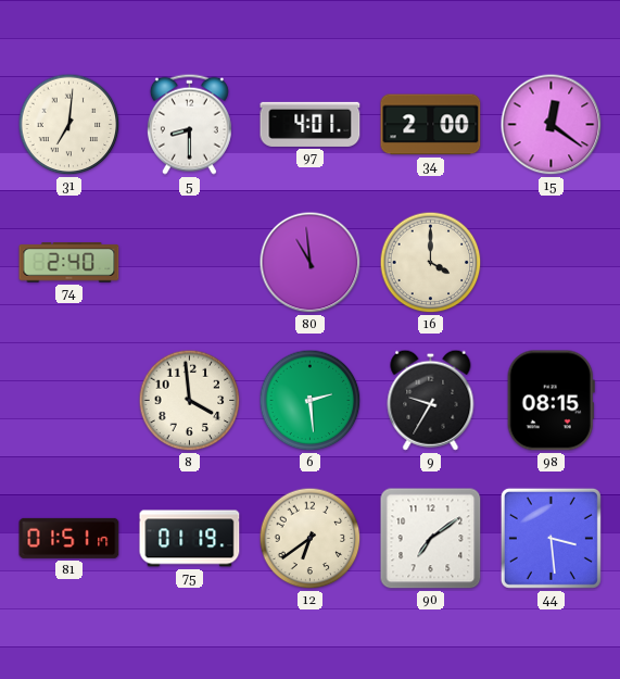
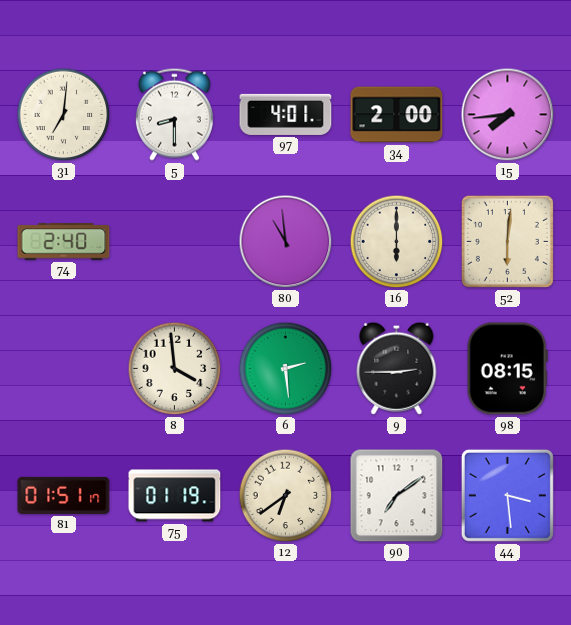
15: 12:21 -> 7:44 (508, 115)
16: 4:00 -> 6:00 (397, 242)
52: none -> 6:01 (507, 241)
9: 9:35 -> 2:45 (397, 368)
